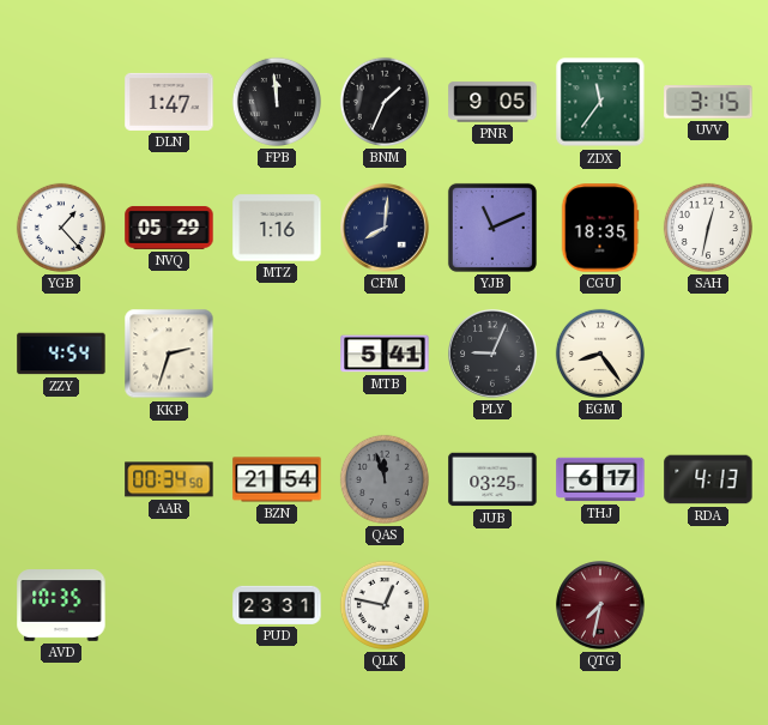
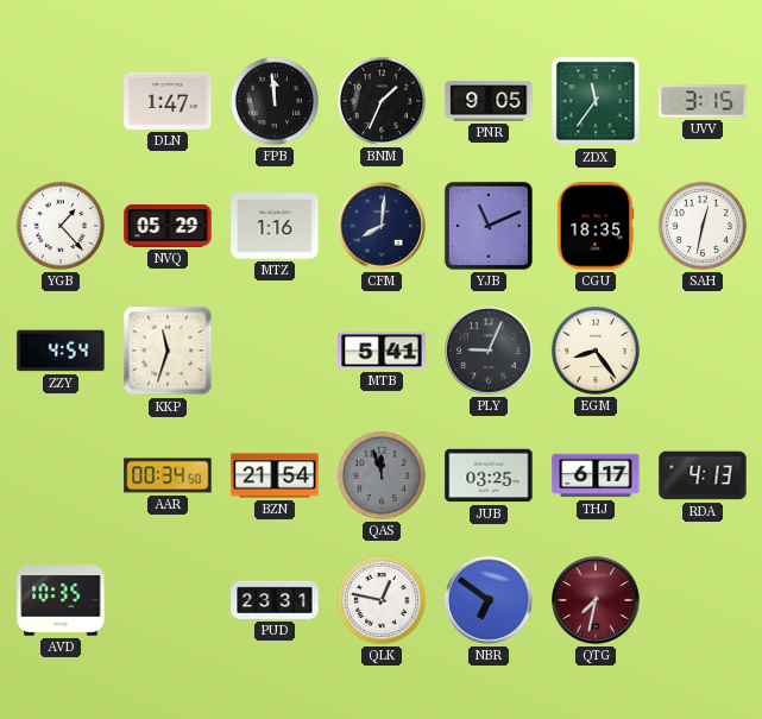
KKP: 2:33 -> 11:33 (168, 351)
NBR: none -> 6:51 (489, 600)
